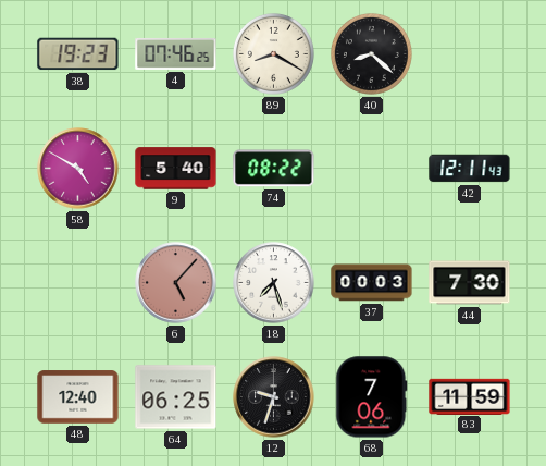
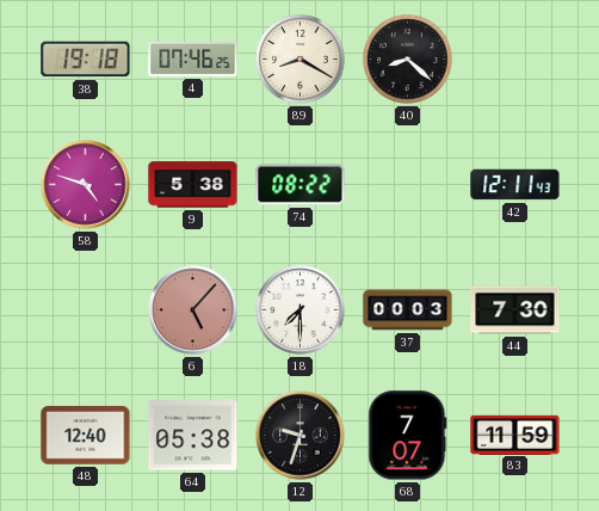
38: 19:23 -> 19:18 (86, 60)
58: 4:50 -> 4:48 (86, 185)
9: 5:40 -> 5:38 (193, 185)
18: 7:27 -> 7:30 (301, 310)
64: 06:25 -> 05:38 (193, 436)
68: 7:06 -> 7:07 (408, 436)
